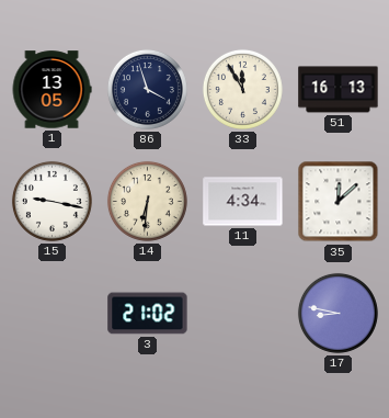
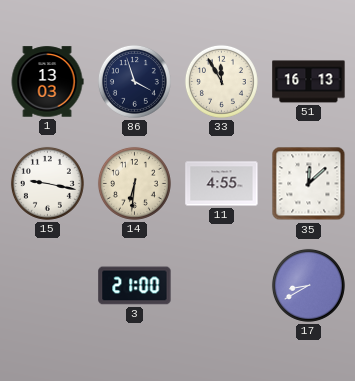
1: 13:05 -> 13:03 (47, 82)
11: 4:34 -> 4:55 (222, 184)
3: 21:02 -> 21:00 (135, 286)
17: 8:47 -> 8:40 (308, 285)
